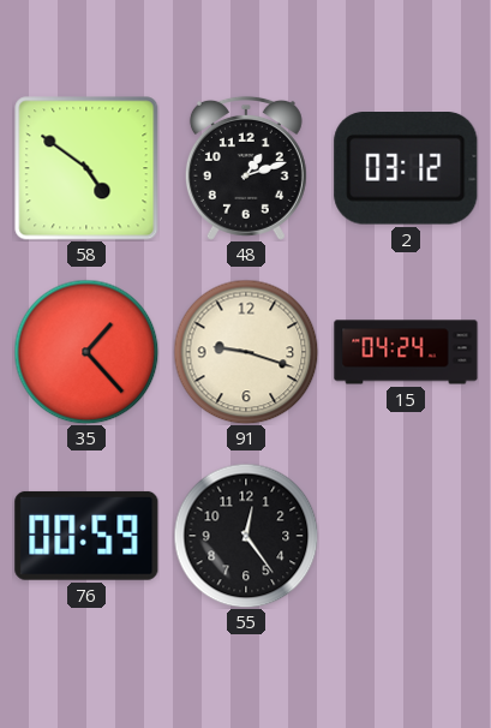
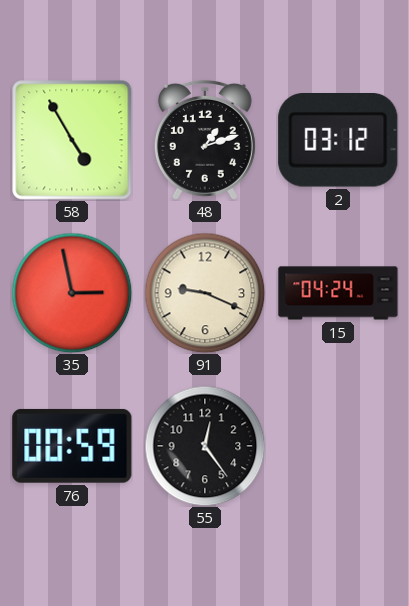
58: 4:51 -> 4:55 (72, 140)
35: 1:23 -> 2:58 (72, 293)
91: 9:18 -> 9:19 (205, 293)
